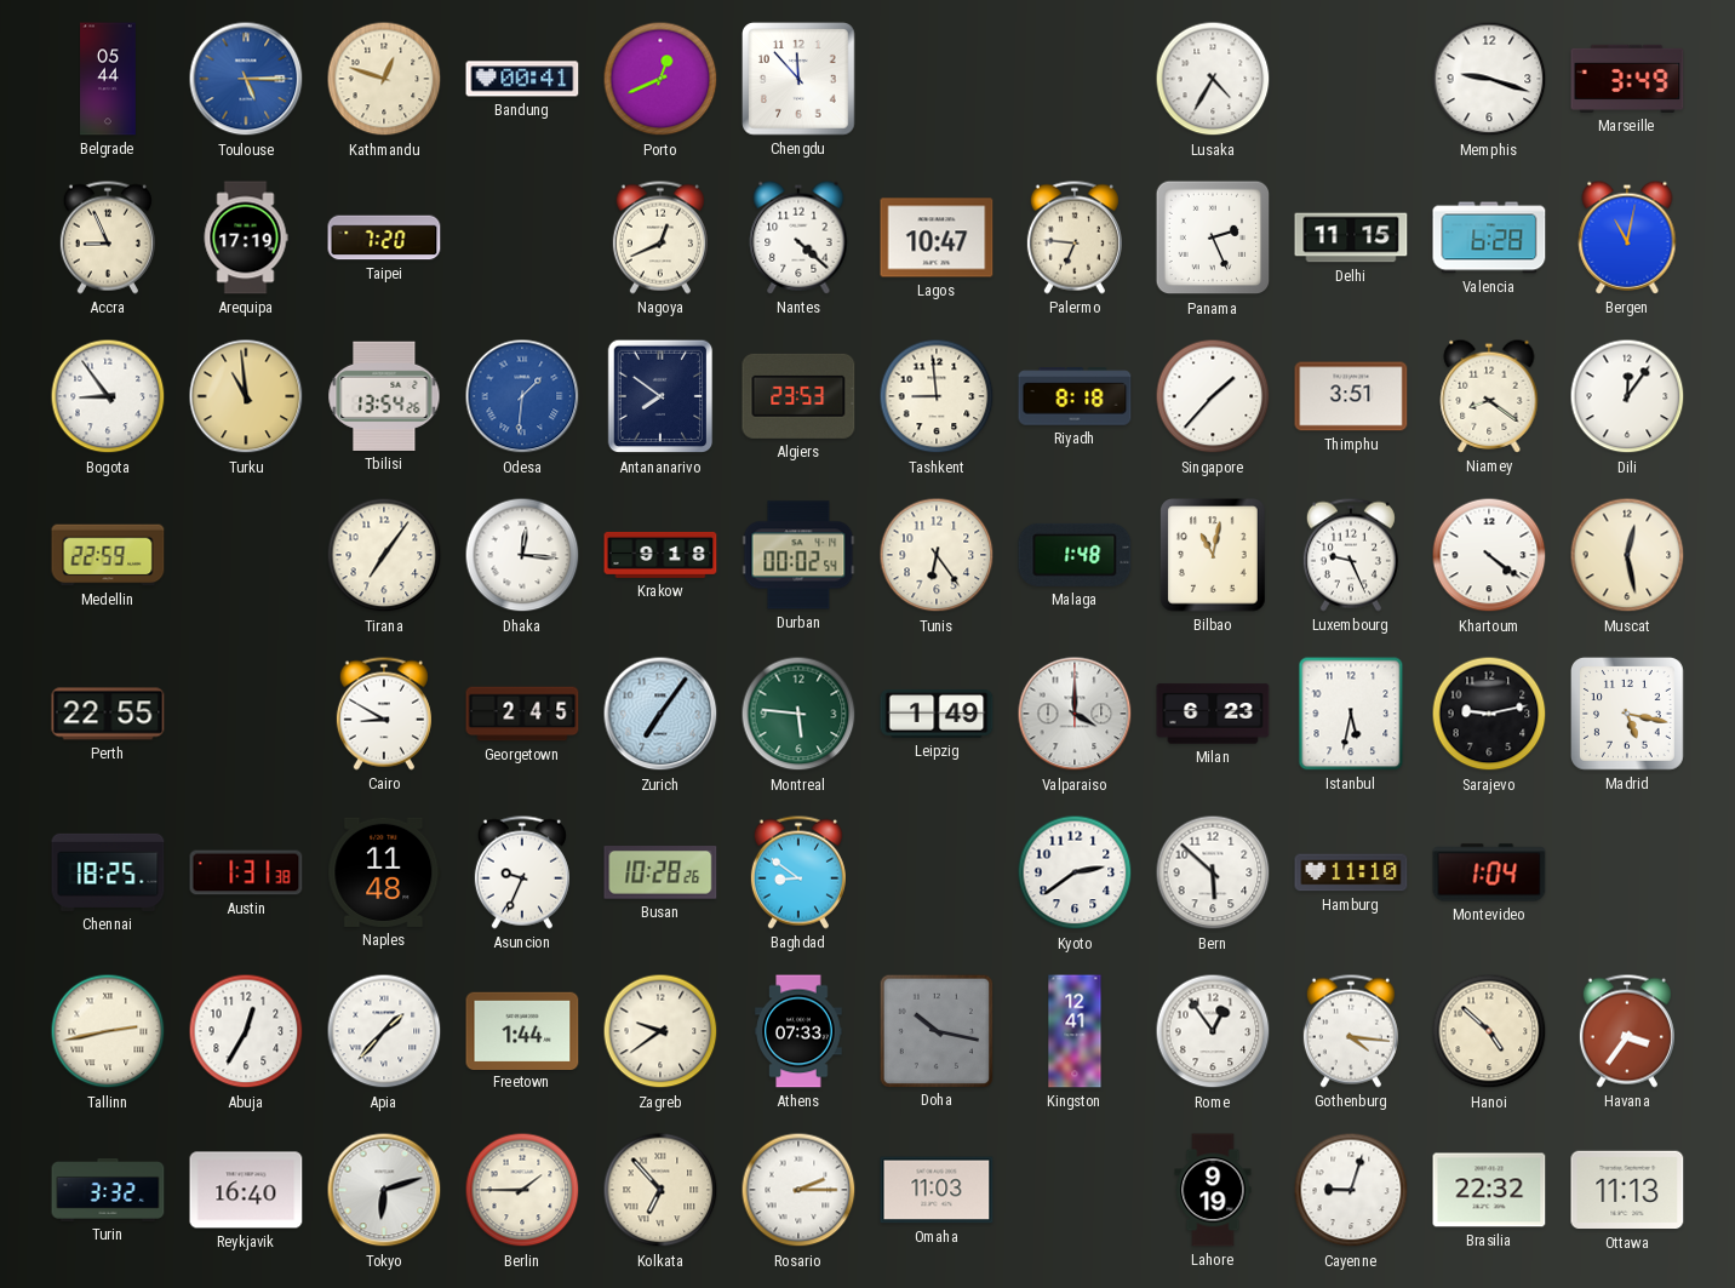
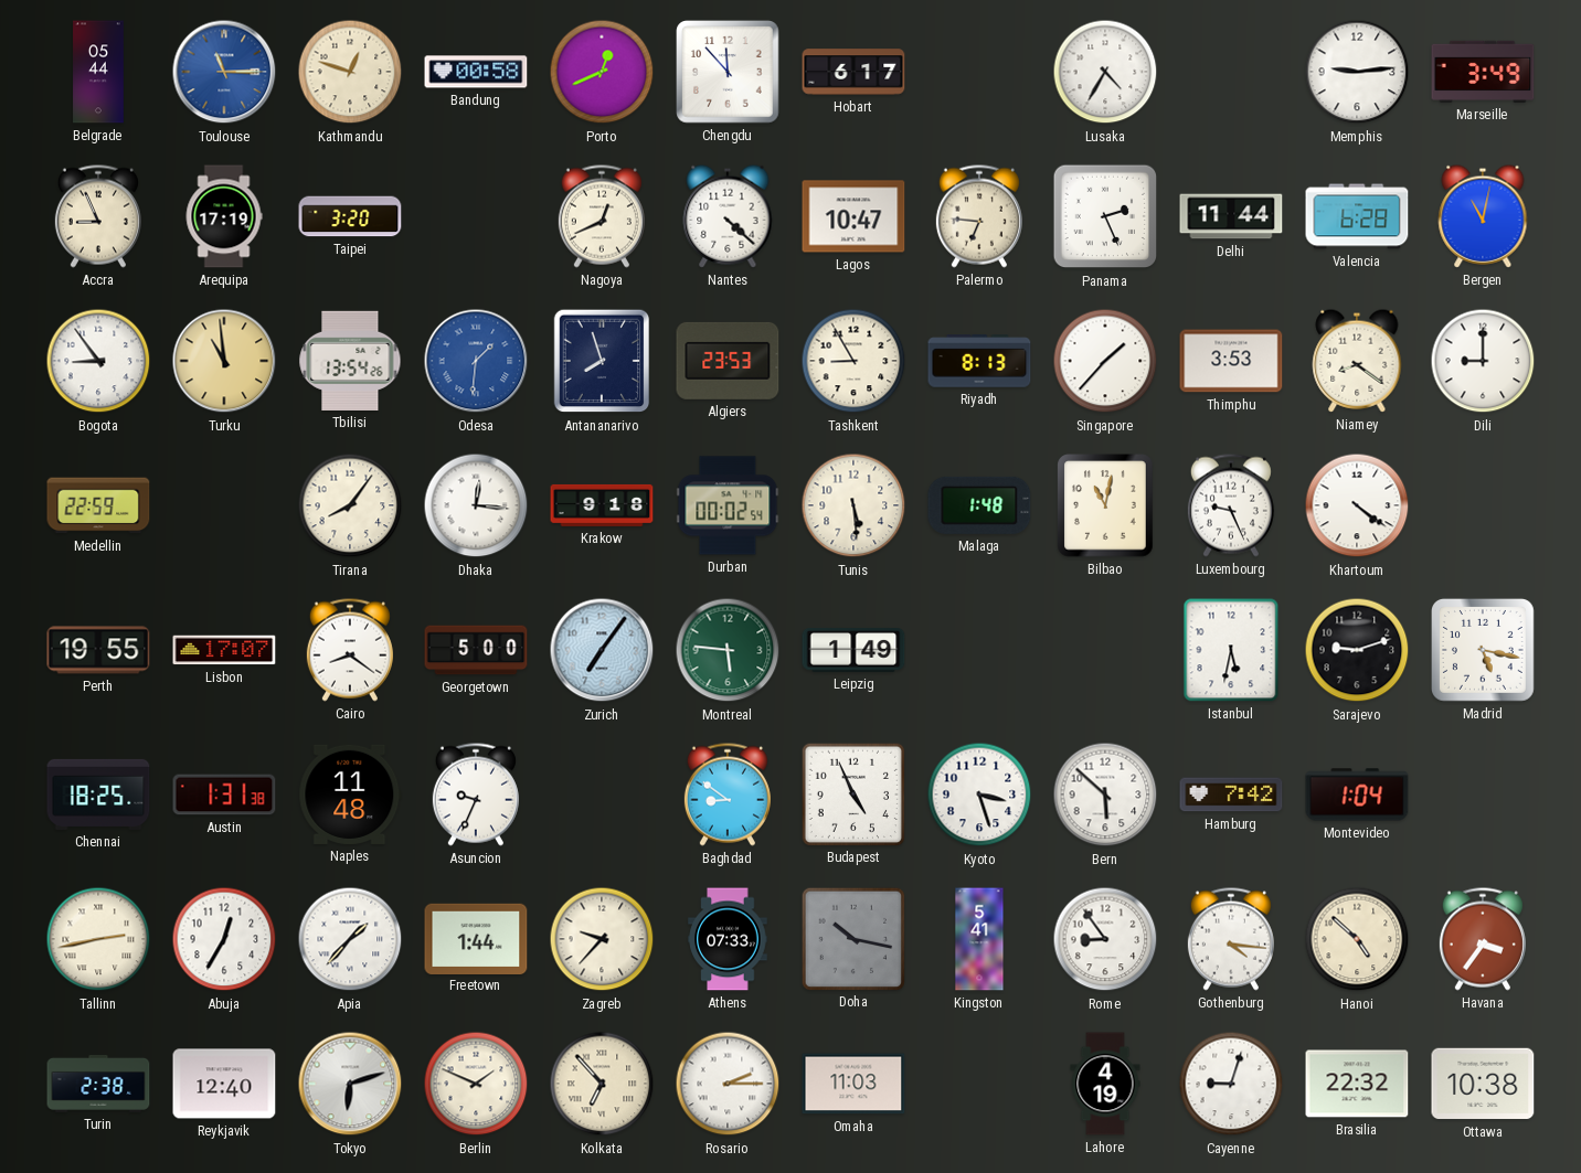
Toulouse: 5:15 -> 11:15 (224, 72)
Bandung: 00:41 -> 00:58 (476, 72)
Hobart: none -> 6:17 (853, 72)
Memphis: 9:18 -> 9:14 (1357, 72)
Taipei: 7:20 -> 3:20 (350, 216)
Delhi: 11:15 -> 11:44 (1231, 216)
Antananarivo: 7:51 -> 7:57 (602, 361)
Tashkent: 8:59 -> 8:55 (853, 361)
Riyadh: 8:18 -> 8:13 (979, 361)
Thimphu: 3:51 -> 3:53 (1231, 361)
Dili: 12:06 -> 9:00 (1483, 361)
Tirana: 7:06 -> 8:06 (350, 505)
Tunis: 6:24 -> 5:29 (853, 505)
Muscat: 12:28 -> none (1627, 555)
Perth: 22:55 -> 19:55 (98, 650)
Lisbon: none -> 17:07 (224, 650)
Cairo: 8:50 -> 8:21 (350, 650)
Georgetown: 2:45 -> 5:00 (476, 650)
Valparaiso: 4:00 -> none (1075, 714)
Milan: 6:23 -> none (1213, 714)
Sarajevo: 9:13 -> 9:12 (1357, 650)
Busan: 10:28 -> none (660, 872)
Budapest: none -> 4:56 (852, 793)
Kyoto: 2:39 -> 3:27 (979, 795)
Hamburg: 11:10 -> 7:42 (1231, 795)
Zagreb: 9:39 -> 9:37 (602, 939)
Kingston: 12:41 -> 5:41 (979, 939)
Rome: 12:54 -> 8:54 (1105, 939)
Turin: 3:32 -> 2:38 (98, 1085)
Reykjavik: 16:40 -> 12:40 (224, 1084)
Berlin: 1:45 -> 1:49 (476, 1084)
Lahore: 9:19 -> 4:19 (1105, 1084)
Ottawa: 11:13 -> 10:38 (1483, 1084)
